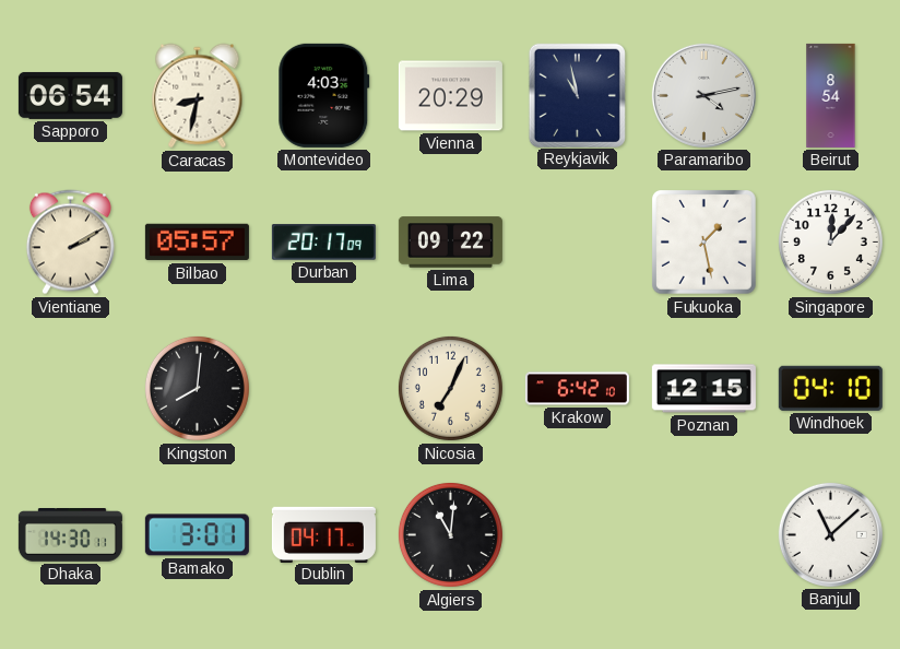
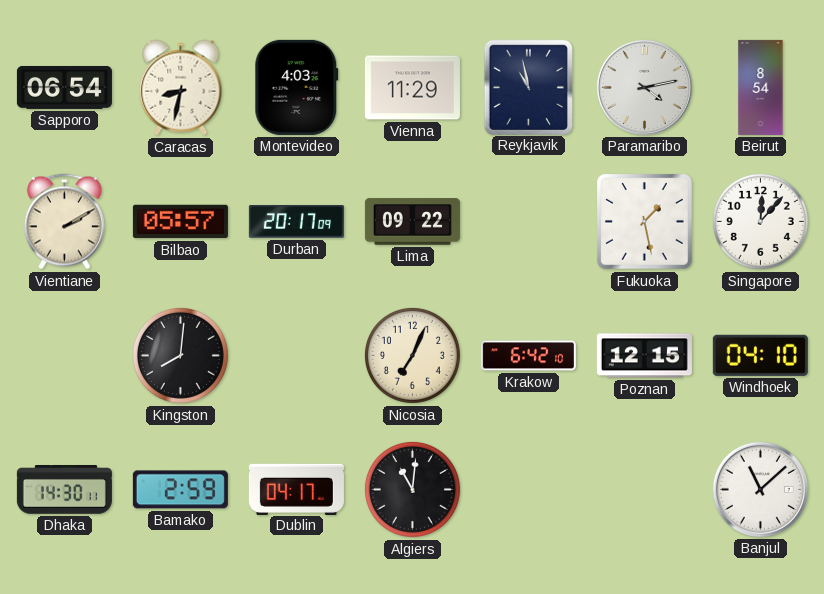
Vienna: 20:29 -> 11:29 (412, 88)
Bamako: 3:01 -> 2:59 (180, 490)
